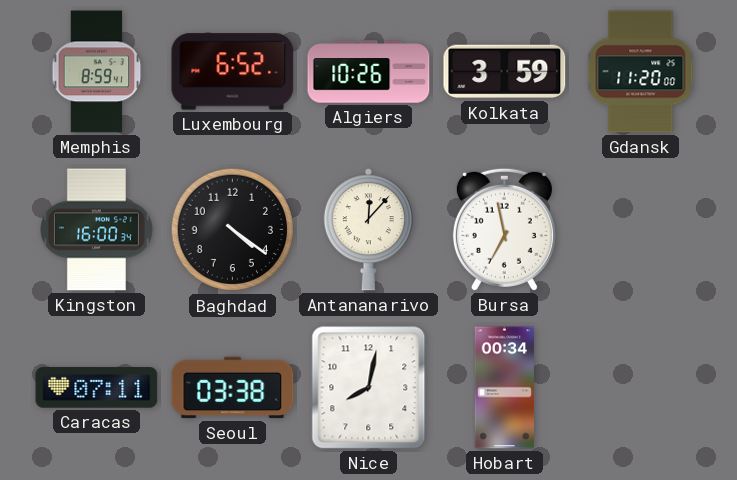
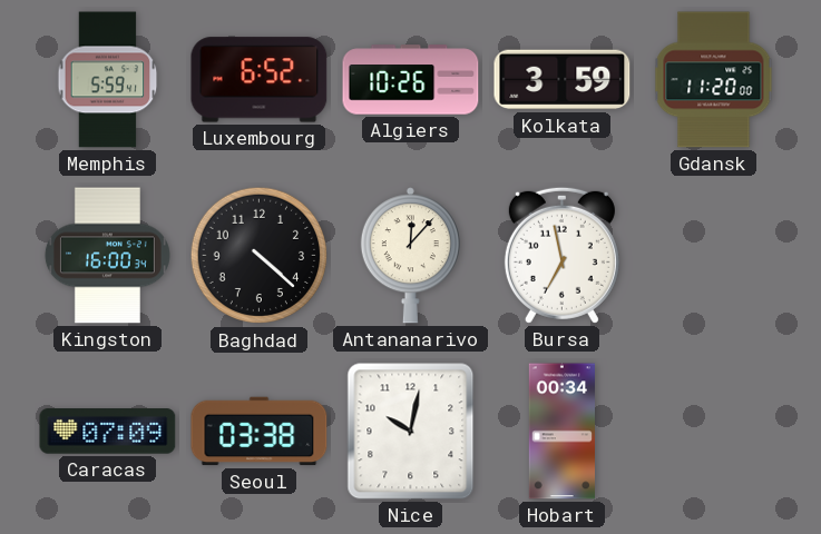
Memphis: 8:59 -> 5:59 (108, 80)
Baghdad: 4:21 -> 4:22 (260, 256)
Caracas: 07:11 -> 07:09 (108, 432)
Nice: 8:02 -> 10:02 (411, 432)
